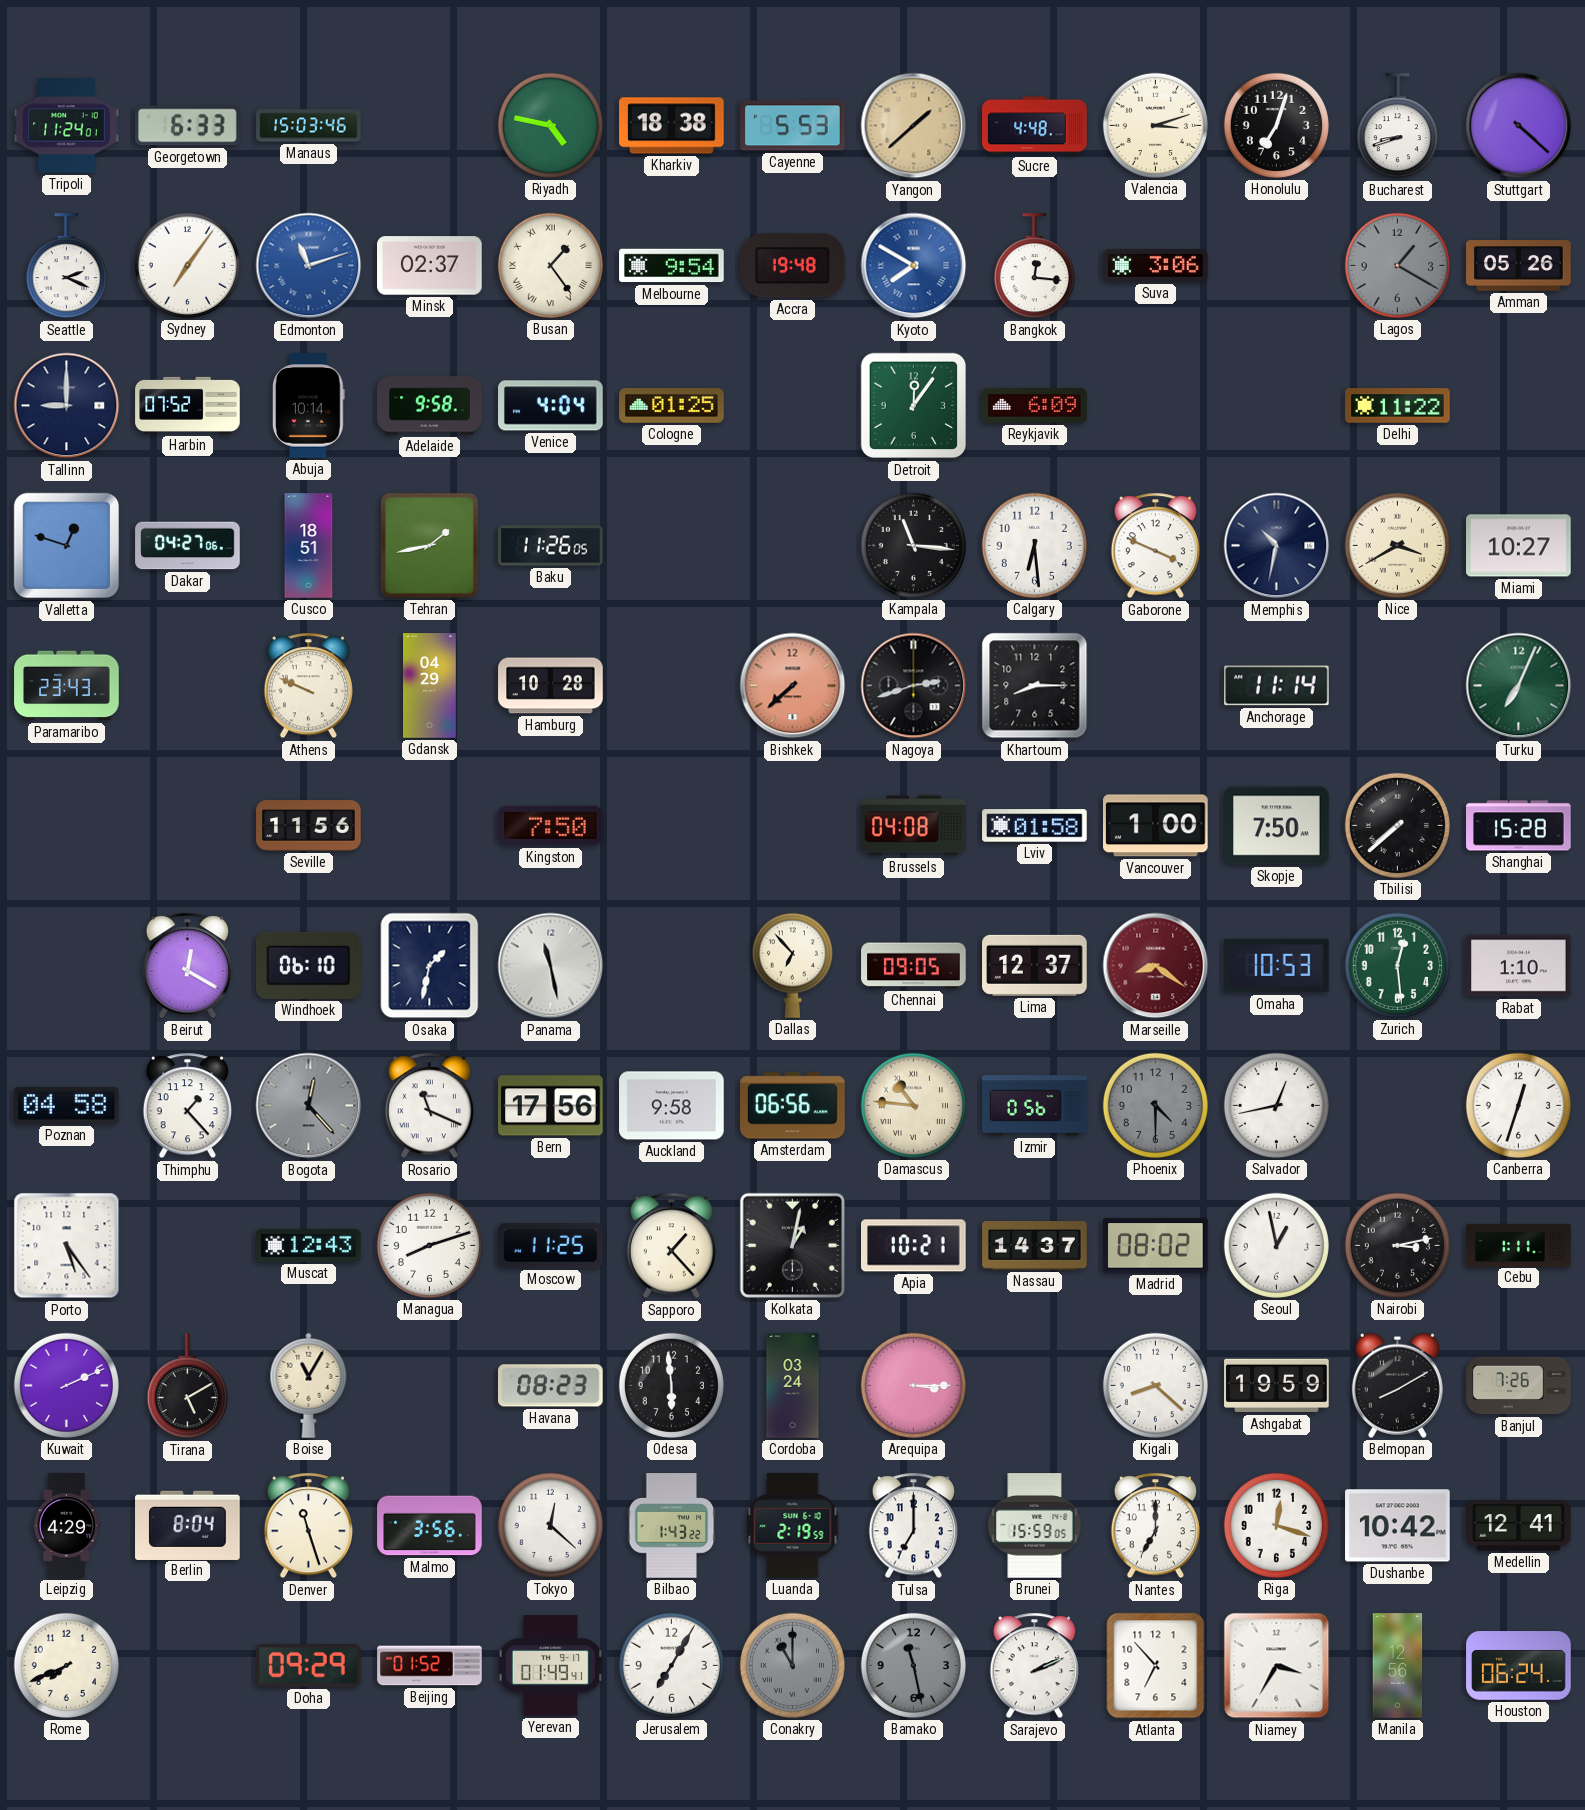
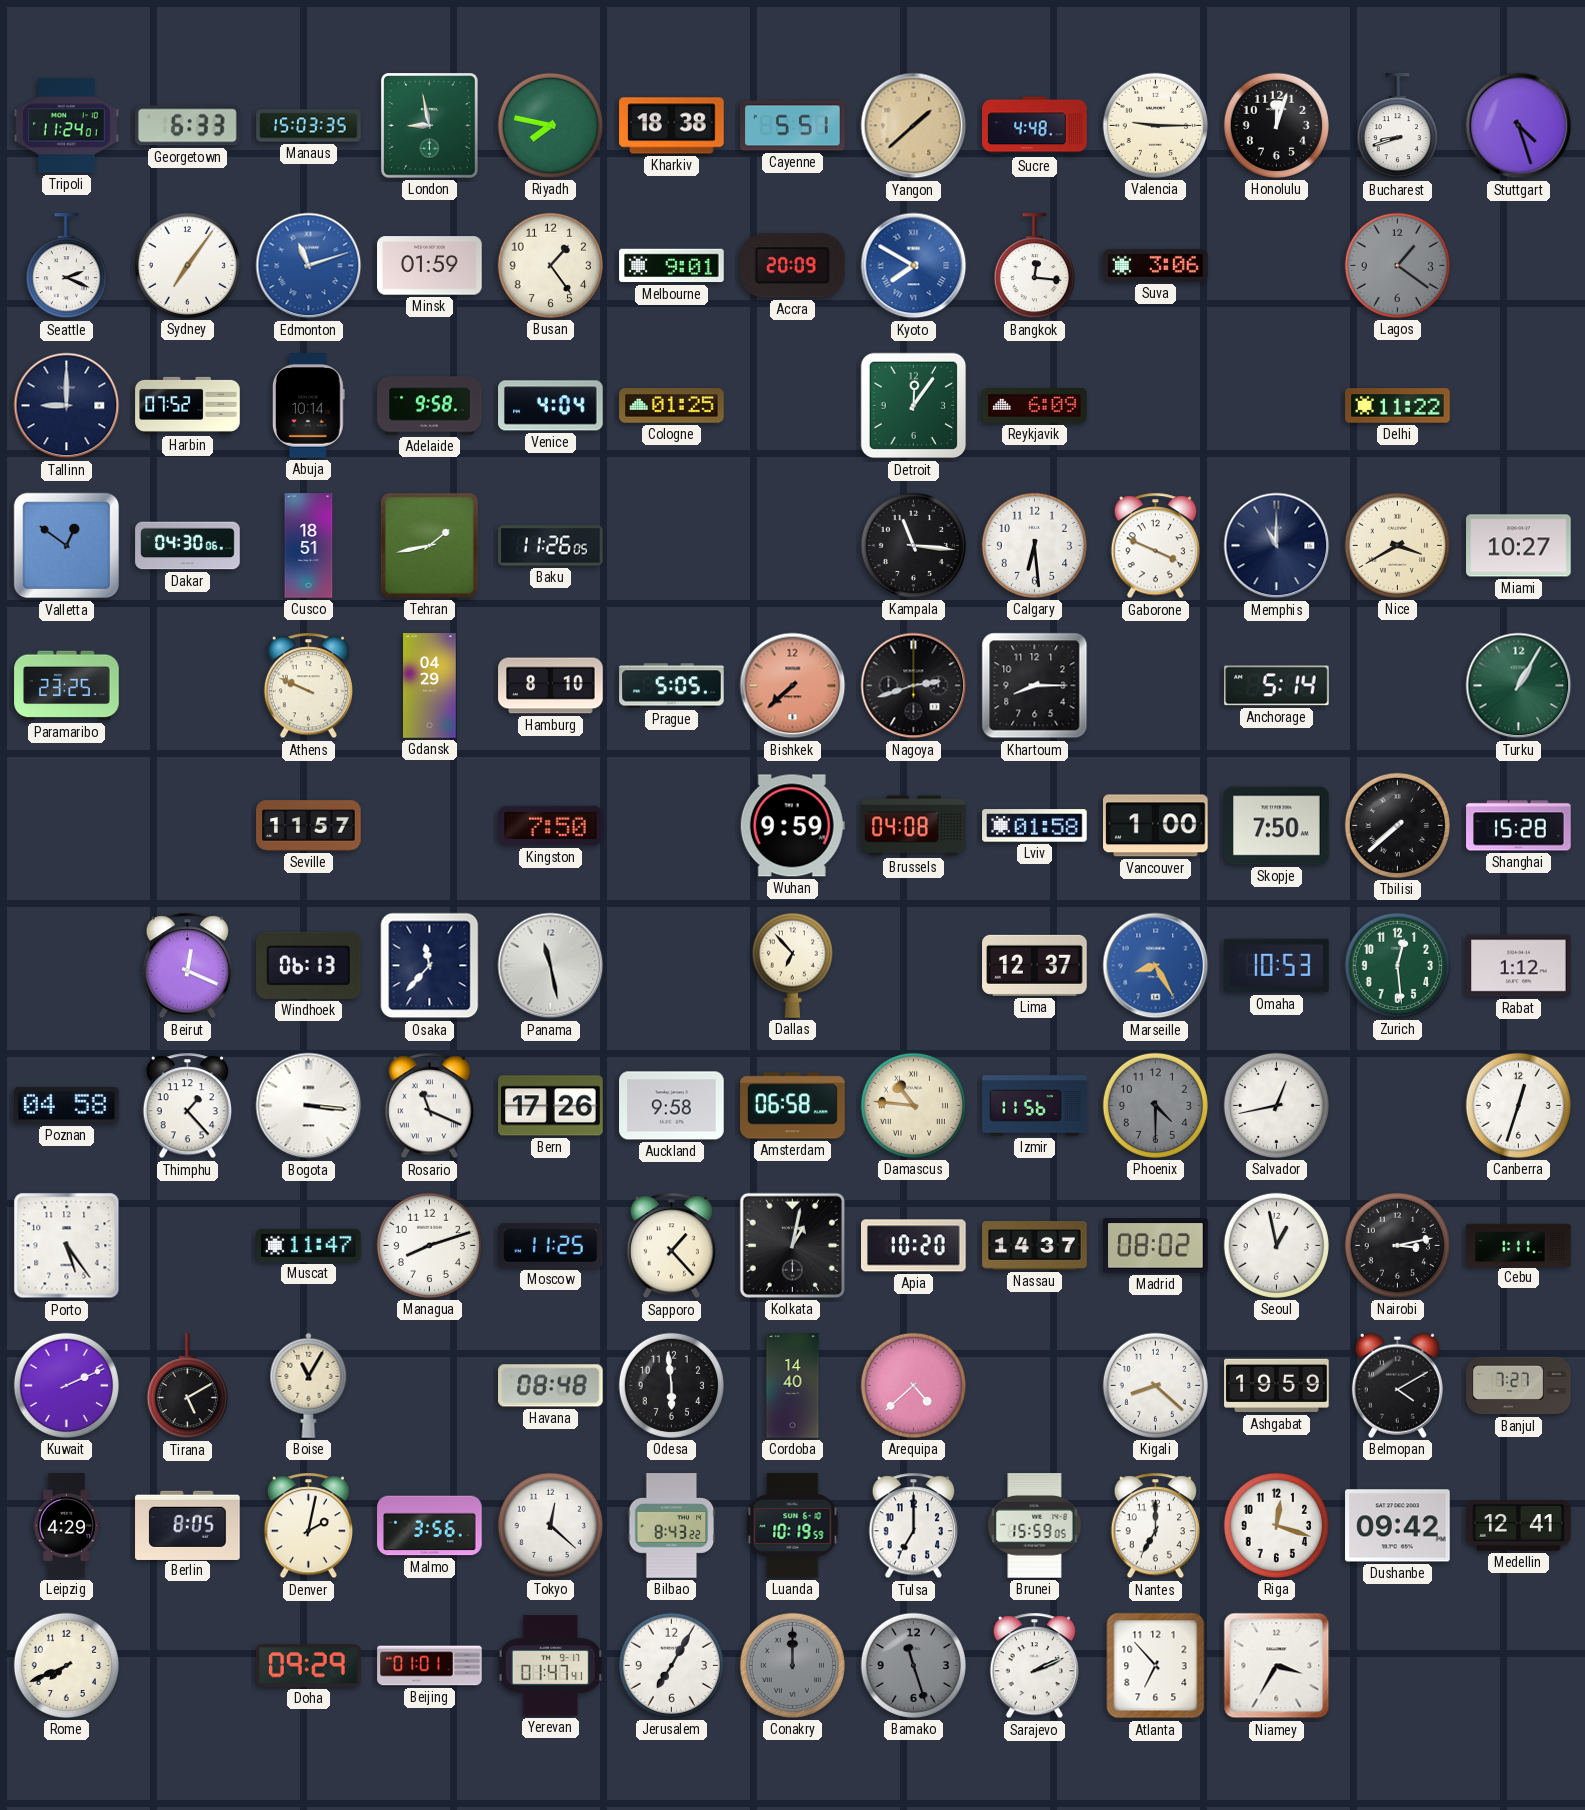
Manaus: 15:03:46 -> 15:03:35 (309, 126)
London: none -> 8:58 (430, 126)
Riyadh: 4:47 -> 7:47 (550, 125)
Cayenne: 5:53 -> 5:51 (793, 126)
Valencia: 3:12 -> 9:15 (1155, 125)
Honolulu: 7:03 -> 12:03 (1276, 125)
Stuttgart: 4:22 -> 4:27 (1519, 126)
Minsk: 02:37 -> 01:59 (430, 266)
Busan numerals: Roman -> Arabic (550, 265)
Melbourne: 9:54 -> 9:01 (672, 266)
Accra: 19:48 -> 20:09 (793, 266)
Lagos: 1:20 -> 1:21 (1397, 265)
Amman: 05:26 -> none (1519, 266)
Valletta: 12:48 -> 12:51 (67, 546)
Dakar: 04:27 -> 04:30 (188, 546)
Memphis: 10:32 -> 11:00 (1277, 546)
Paramaribo: 23:43 -> 23:25 (67, 686)
Hamburg: 10:28 -> 8:10 (551, 686)
Prague: none -> 5:05 (672, 686)
Anchorage: 11:14 -> 5:14 (1277, 686)
Turku: 7:04 -> 1:05 (1519, 686)
Seville: 11:56 -> 11:57 (309, 826)
Wuhan: none -> 9:59 (792, 826)
Beirut: 12:20 -> 12:19 (187, 966)
Windhoek: 06:10 -> 06:13 (309, 965)
Osaka: 1:32 -> 11:37 (430, 966)
Chennai: 09:05 -> none (914, 966)
Marseille: 8:21 -> 8:25 (1156, 966)
Marseille dial: burgundy -> blue (1156, 966)
Rabat: 1:10 -> 1:12 (1519, 966)
Bogota: 12:23 -> 3:16 (309, 1106)
Bogota dial: grey -> white (309, 1106)
Bern: 17:56 -> 17:26 (551, 1106)
Amsterdam: 06:56 -> 06:58 (793, 1106)
Izmir: 0:56 -> 11:56 (1035, 1106)
Muscat: 12:43 -> 11:47 (309, 1245)
Apia: 10:21 -> 10:20 (914, 1246)
Havana: 08:23 -> 08:48 (551, 1386)
Cordoba: 03:24 -> 14:40 (793, 1386)
Arequipa: 3:15 -> 4:38 (913, 1385)
Belmopan: 8:10 -> 4:10 (1397, 1385)
Banjul: 7:26 -> 7:27 (1519, 1386)
Berlin: 8:04 -> 8:05 (188, 1525)
Denver: 11:27 -> 2:02 (308, 1526)
Bilbao: 1:43 -> 8:43 (672, 1526)
Luanda: 2:19 -> 10:19 (793, 1526)
Dushanbe: 10:42 -> 09:42 (1398, 1526)
Beijing: 01:52 -> 01:01 (430, 1666)
Yerevan: 01:49 -> 01:47 (550, 1666)
Conakry: 11:00 -> 12:00 (792, 1665)
Bamako: 11:28 -> 11:27 (913, 1665)
Manila: 12:56 -> none (1398, 1666)
Houston: 06:24 -> none (1519, 1666)
